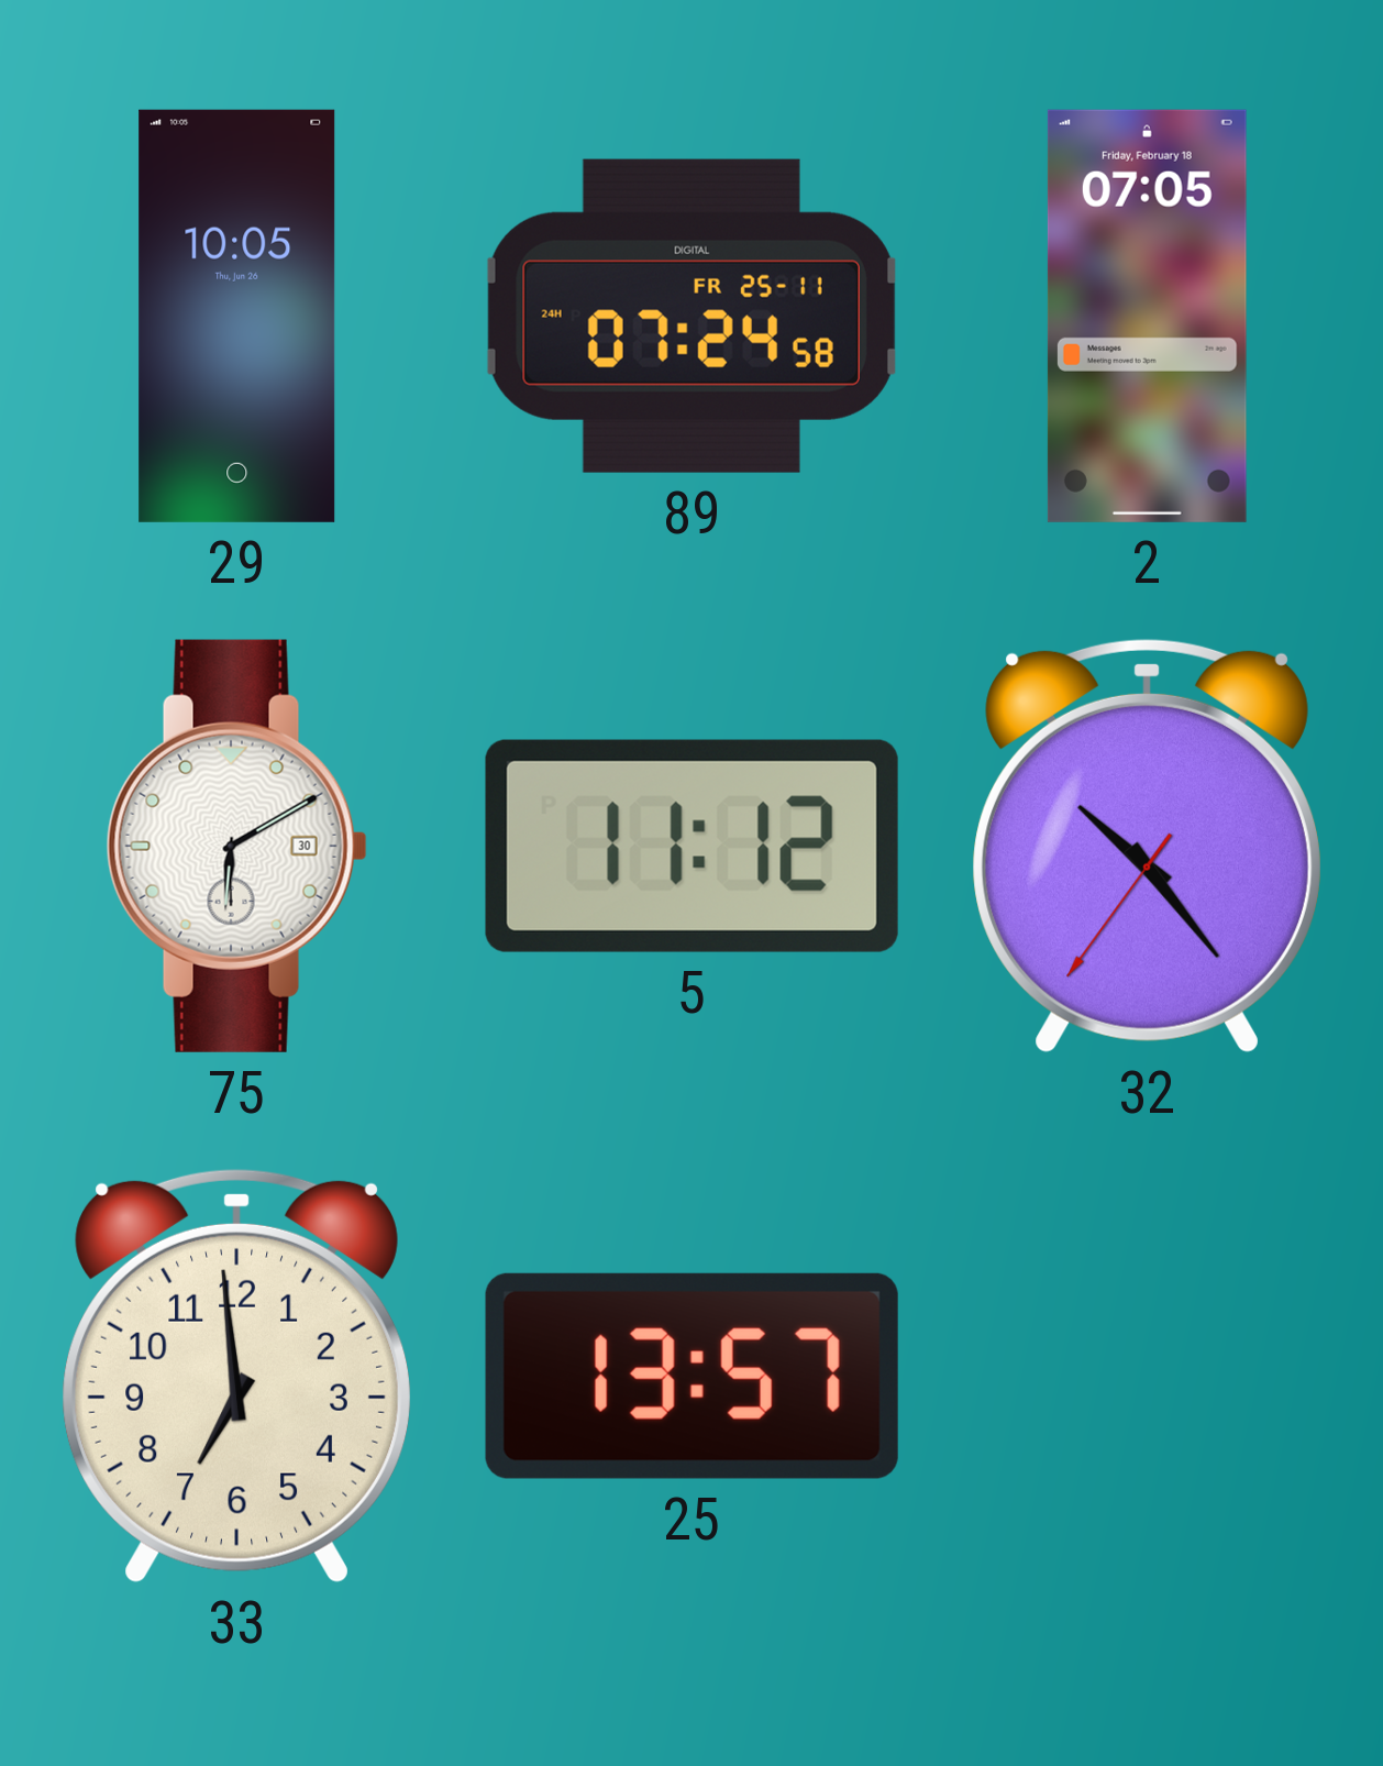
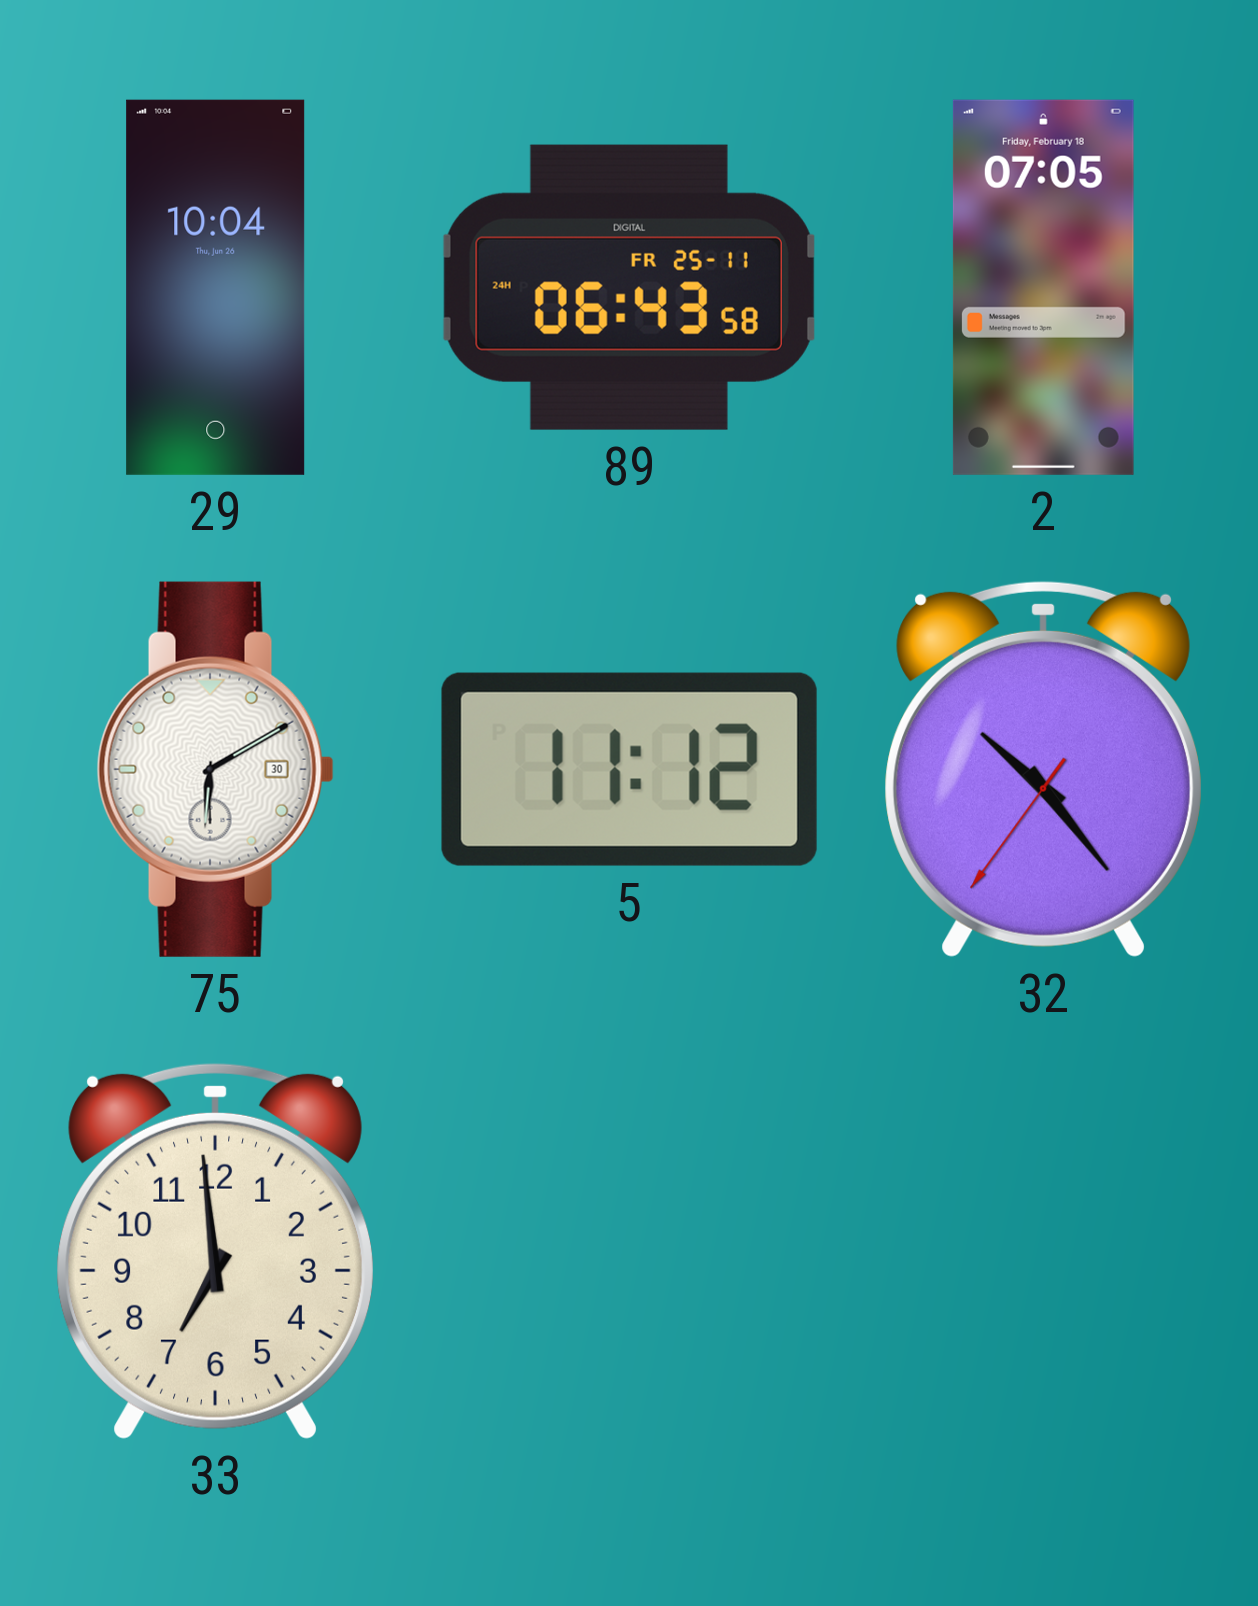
29: 10:05 -> 10:04 (216, 287)
89: 07:24 -> 06:43 (629, 287)
25: 13:57 -> none (691, 1376)
